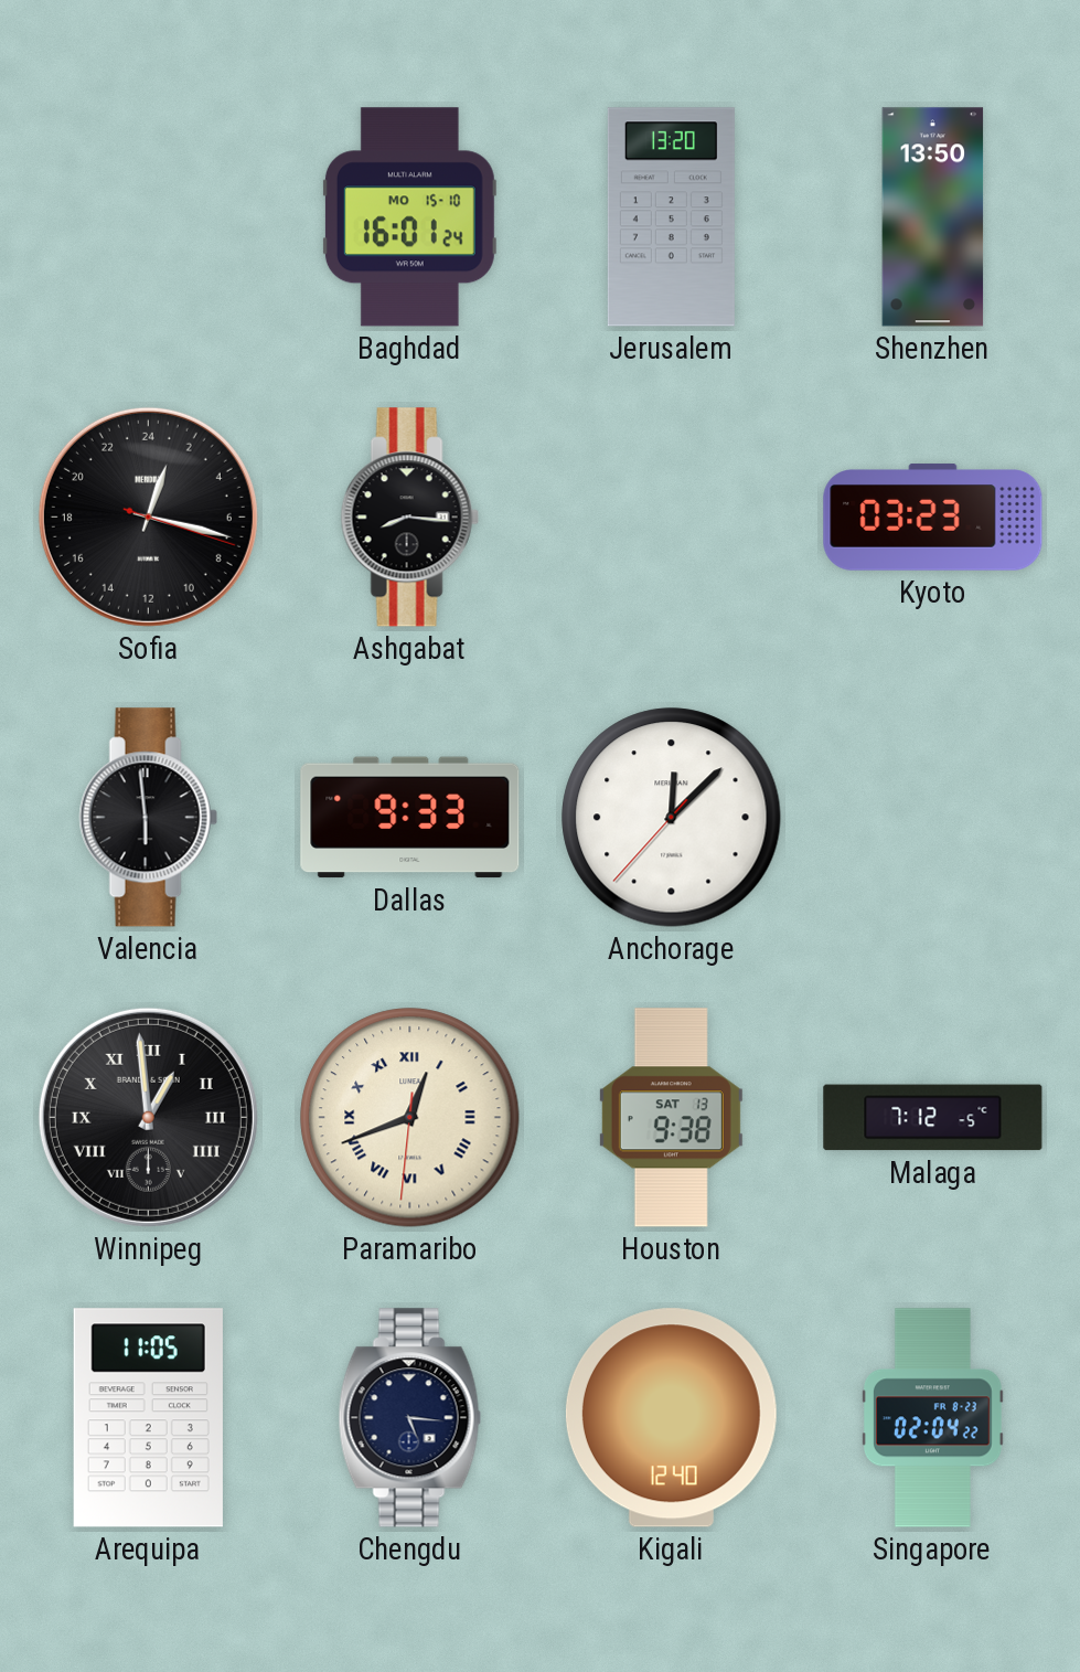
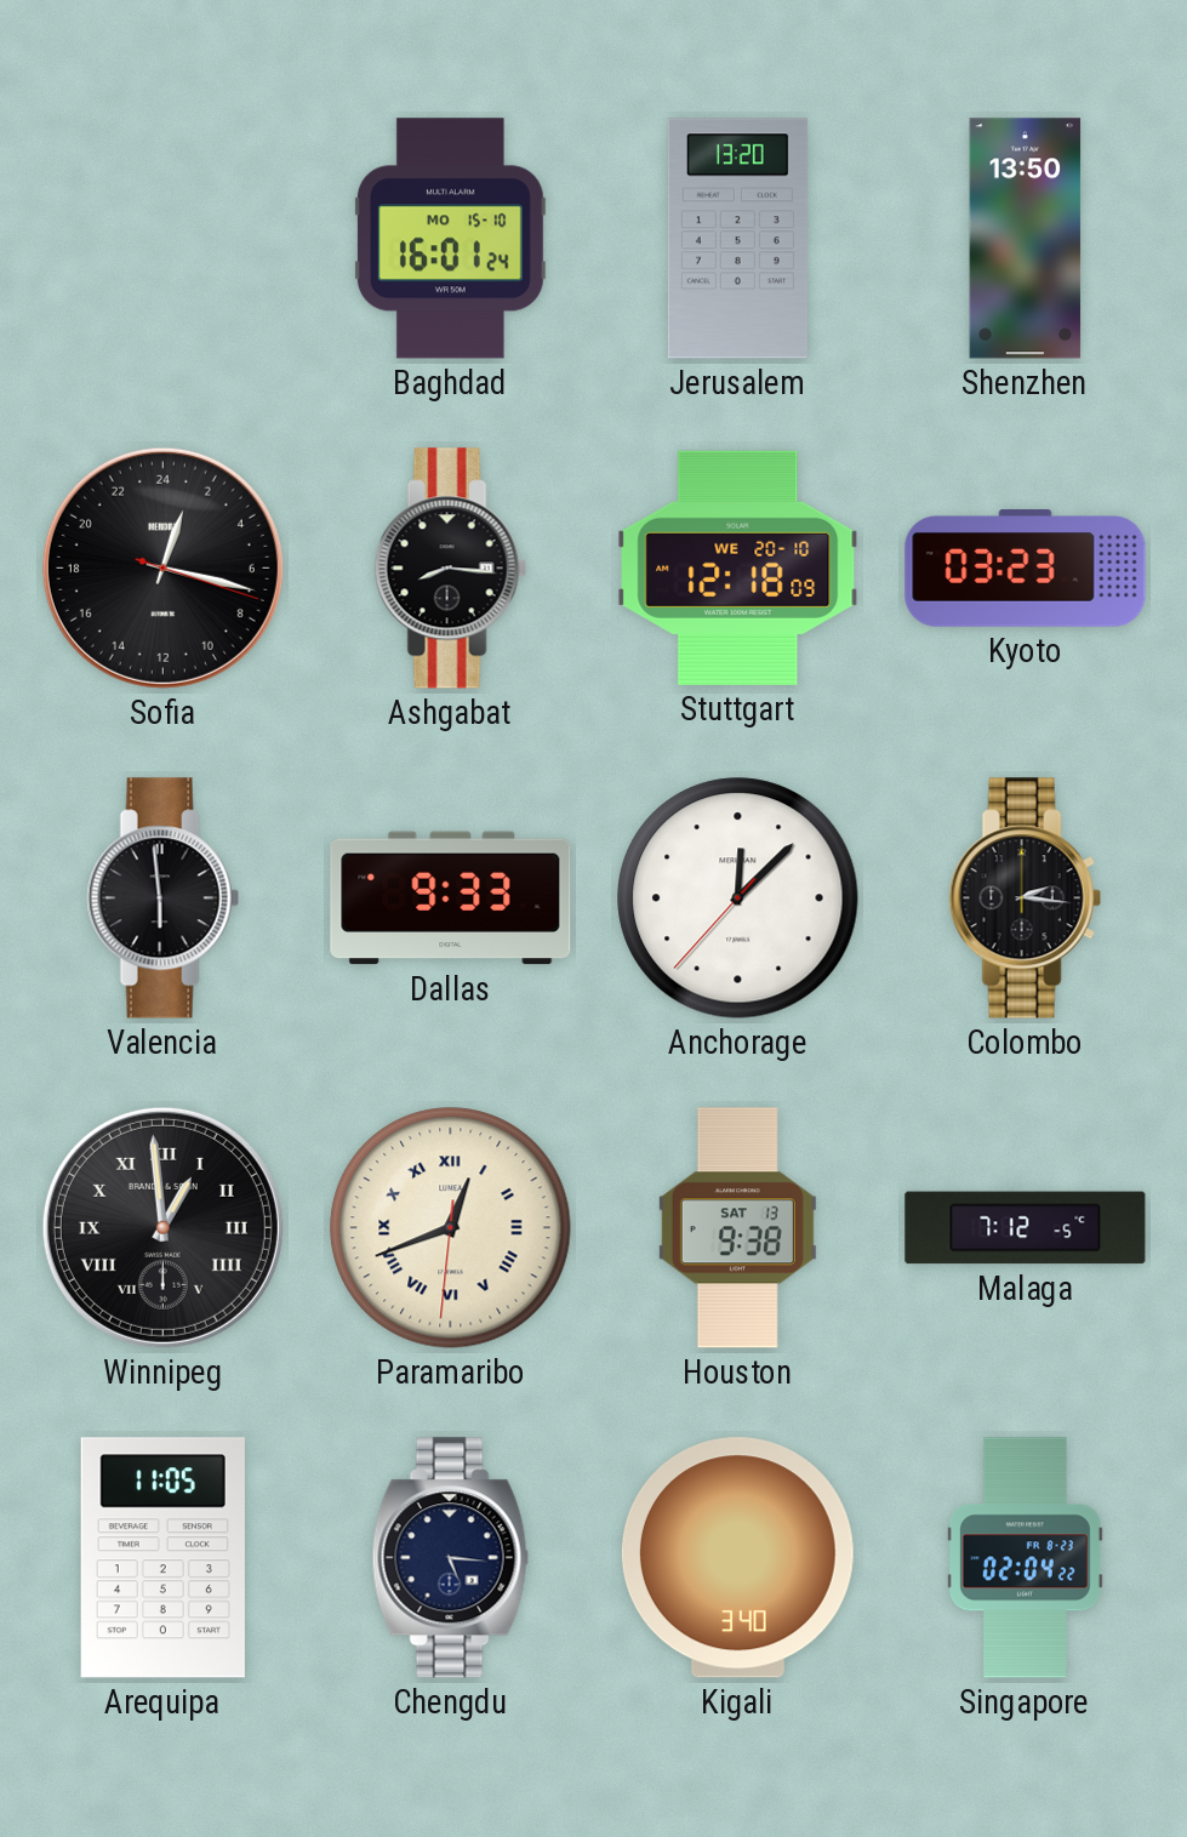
Stuttgart: none -> 12:18 (738, 567)
Colombo: none -> 2:16 (1025, 898)
Kigali: 12:40 -> 3:40 (737, 1558)
